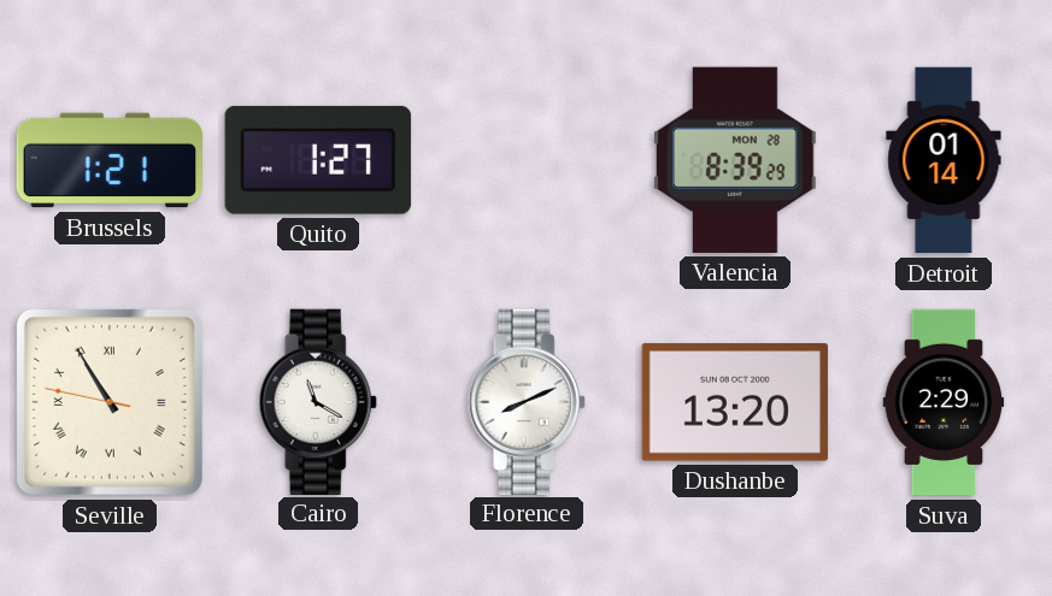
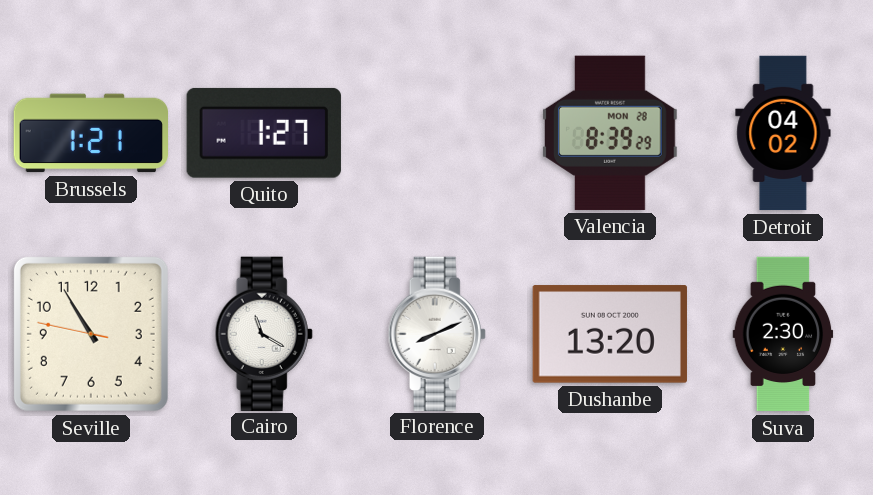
Detroit: 01:14 -> 04:02 (783, 133)
Seville numerals: Roman -> Arabic (91, 334)
Suva: 2:29 -> 2:30 (783, 334)
